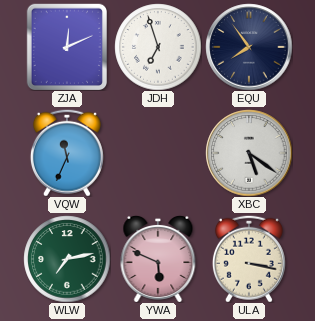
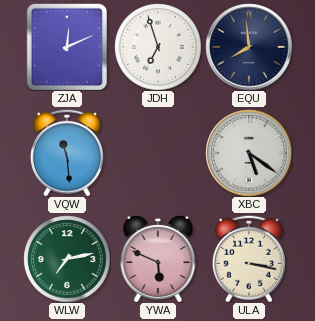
EQU: 7:54 -> 7:59 (249, 47)
VQW: 11:34 -> 11:29 (67, 153)
